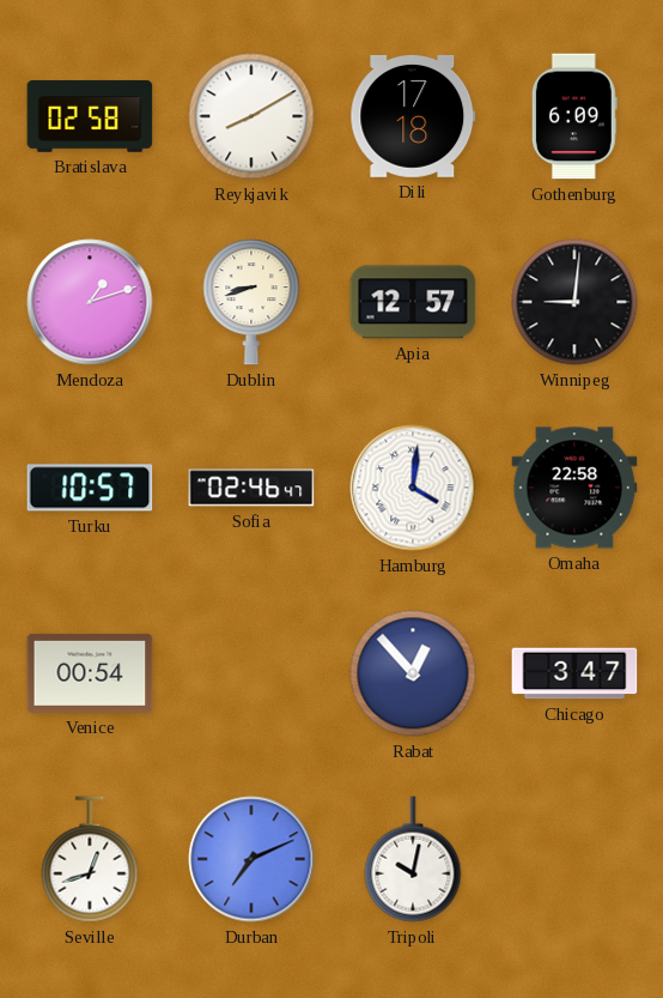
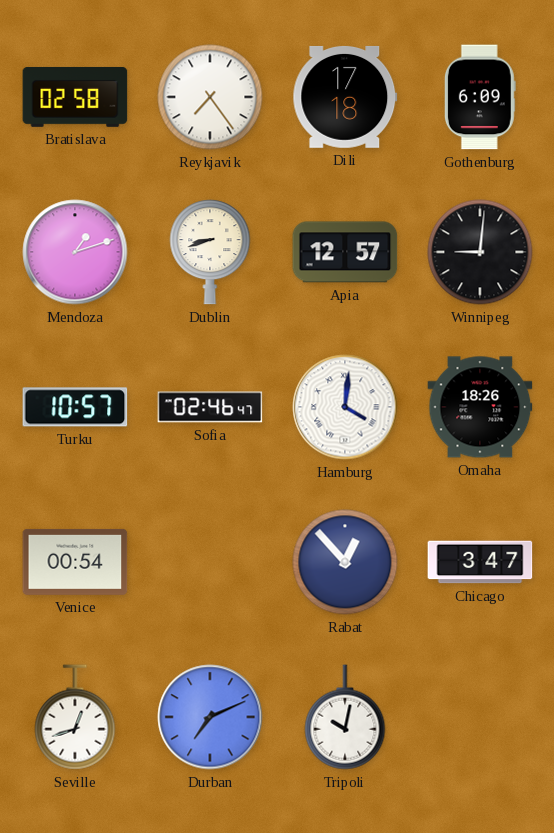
Reykjavik: 8:10 -> 7:24 (210, 97)
Omaha: 22:58 -> 18:26 (480, 407)
